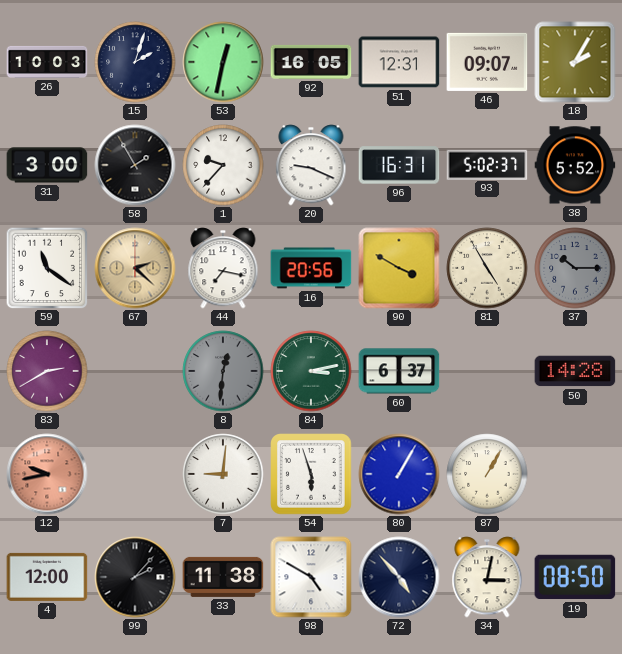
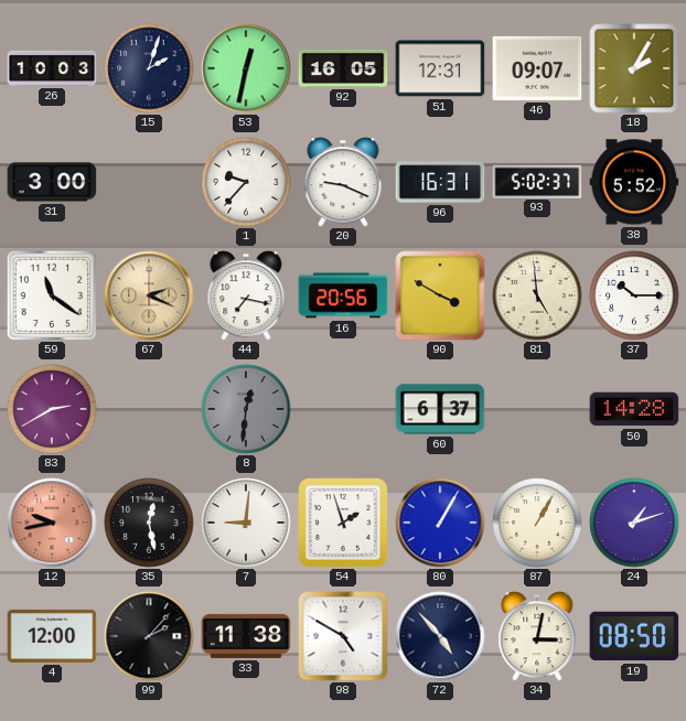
58: 1:55 -> none (135, 165)
67: 2:22 -> 2:19 (149, 295)
81: 4:55 -> 4:59 (537, 295)
37 dial: grey -> white (634, 295)
84: 3:13 -> none (311, 371)
35: none -> 12:28 (149, 523)
54: 5:57 -> 1:57 (343, 523)
24: none -> 1:12 (634, 523)
